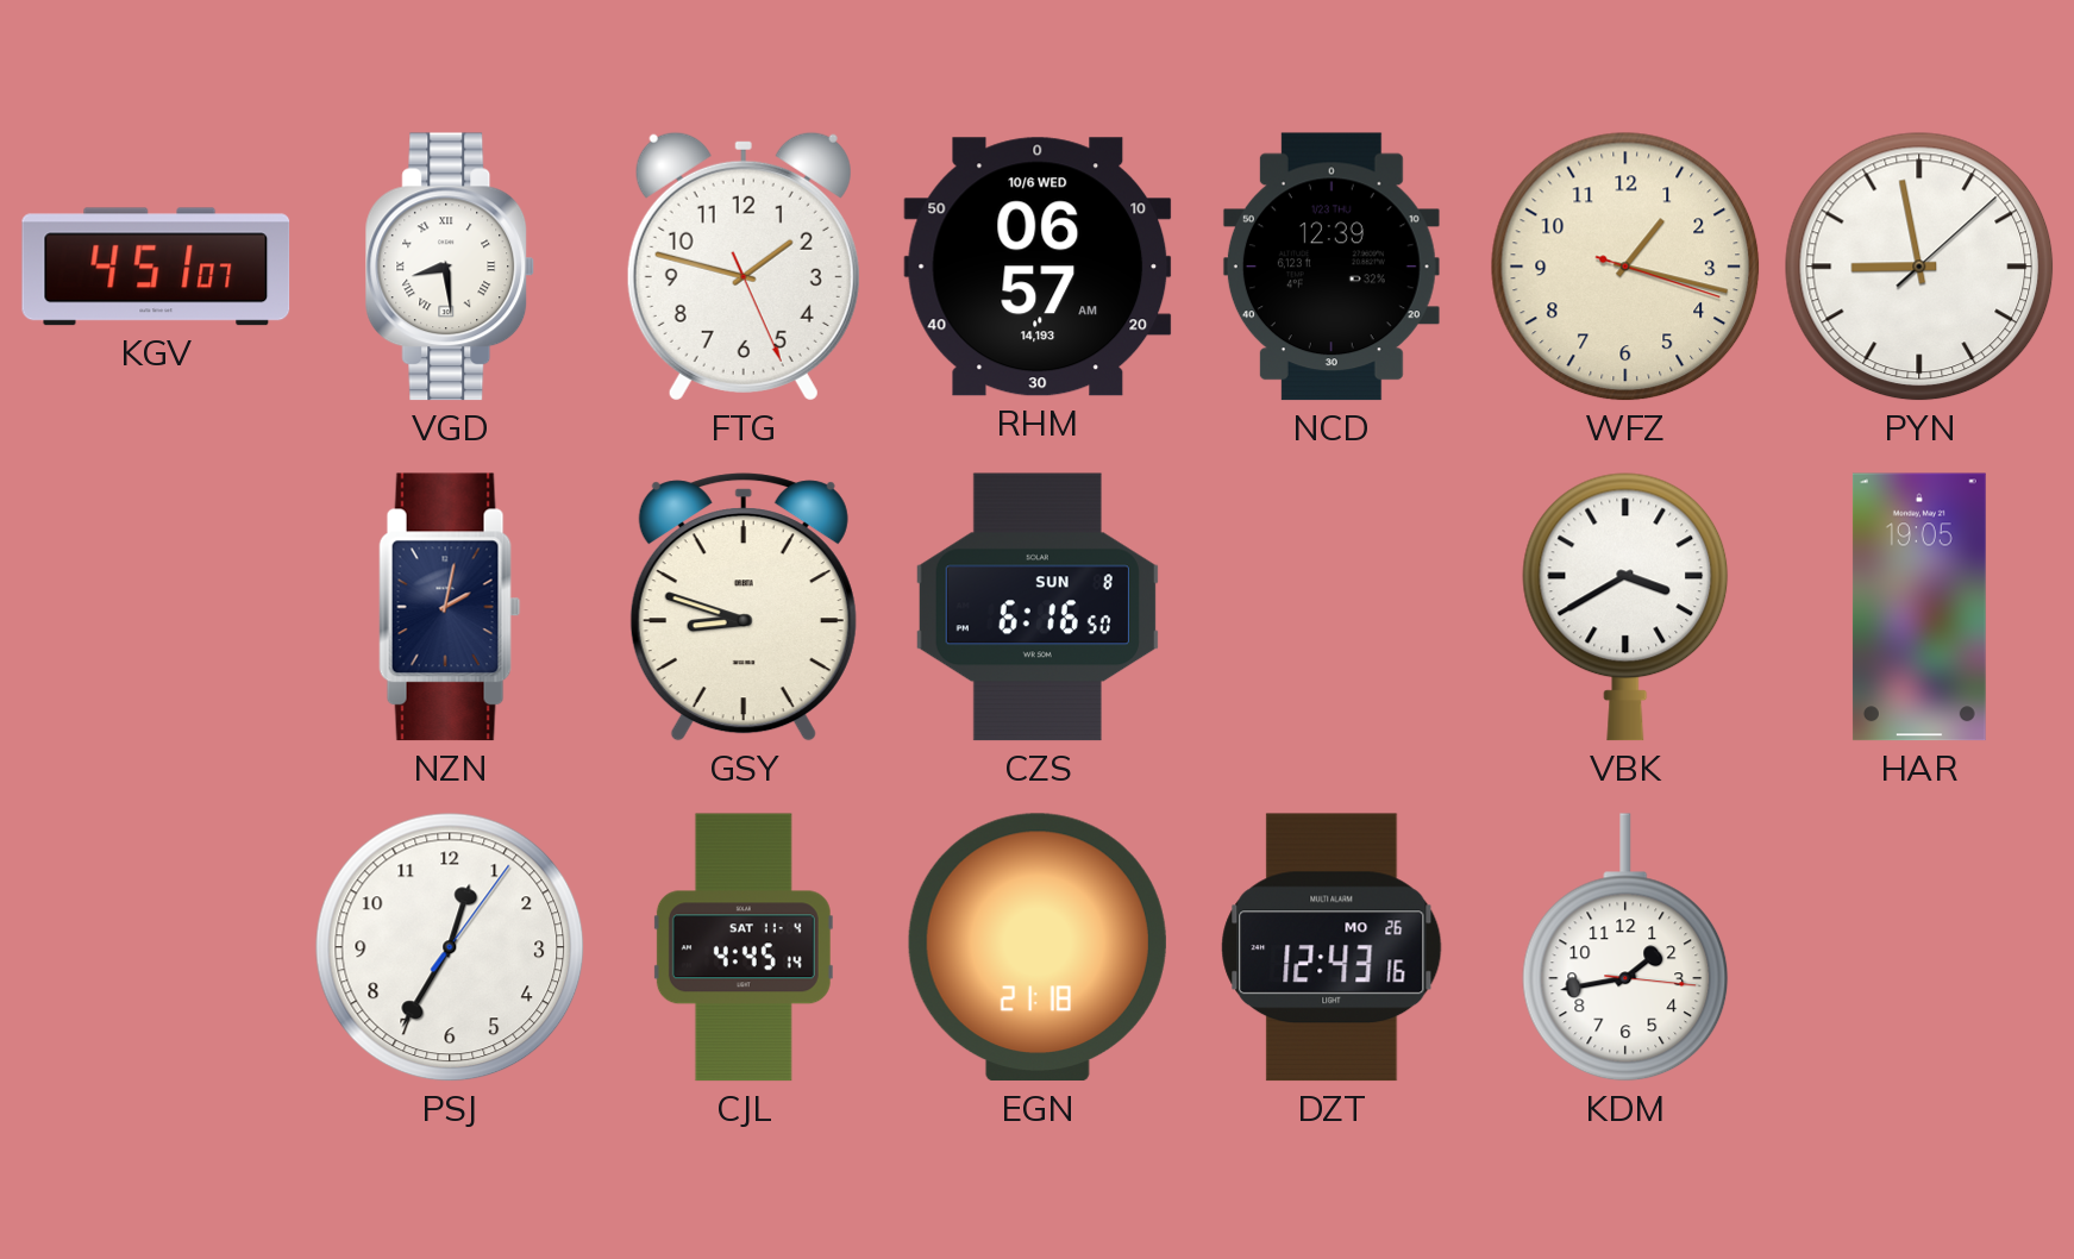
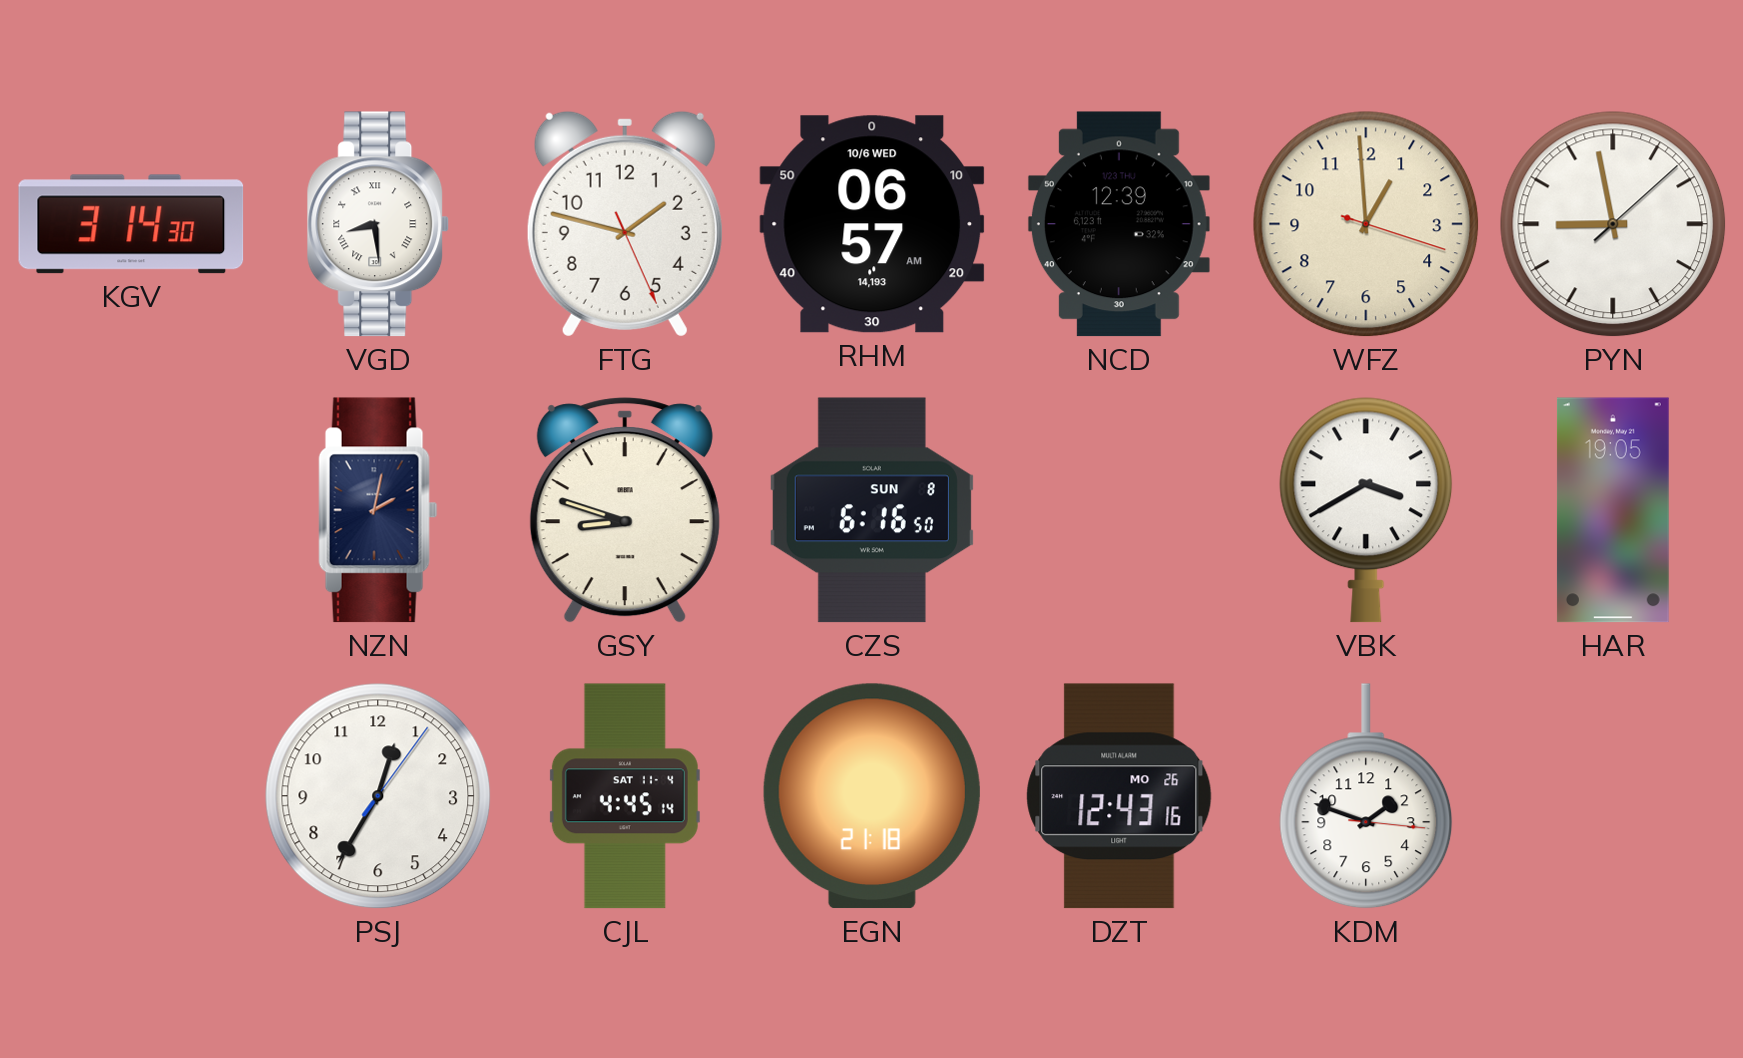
KGV: 4:51 -> 3:14 (131, 224)
WFZ: 1:17 -> 12:59 (1366, 224)
KDM: 1:43 -> 1:48 (1366, 796)
